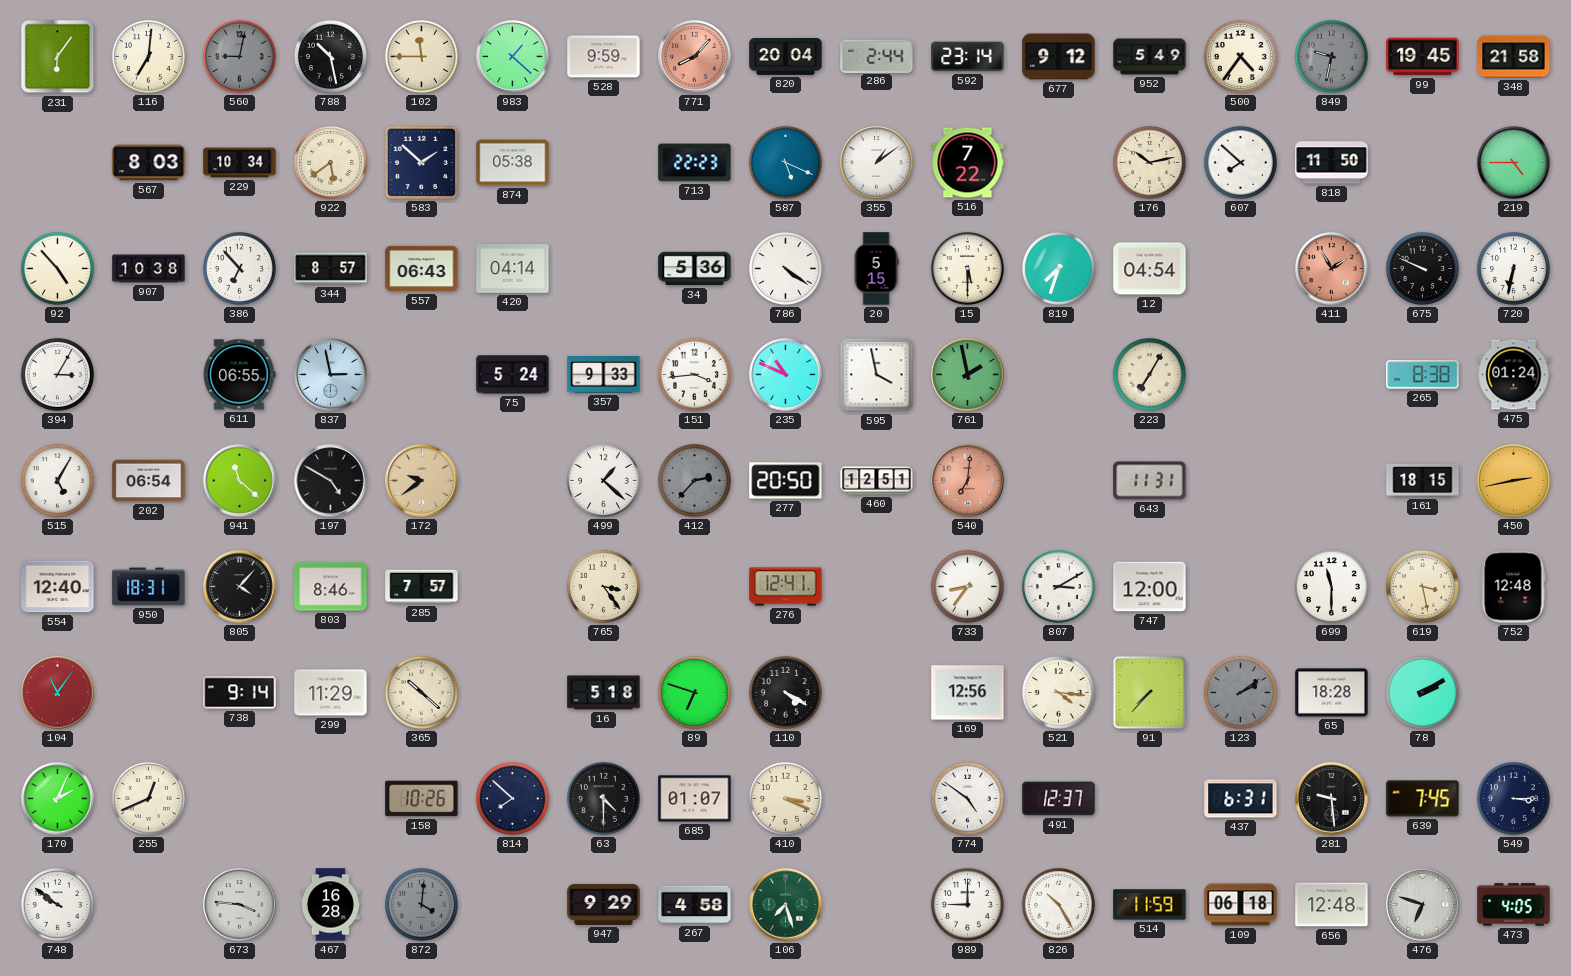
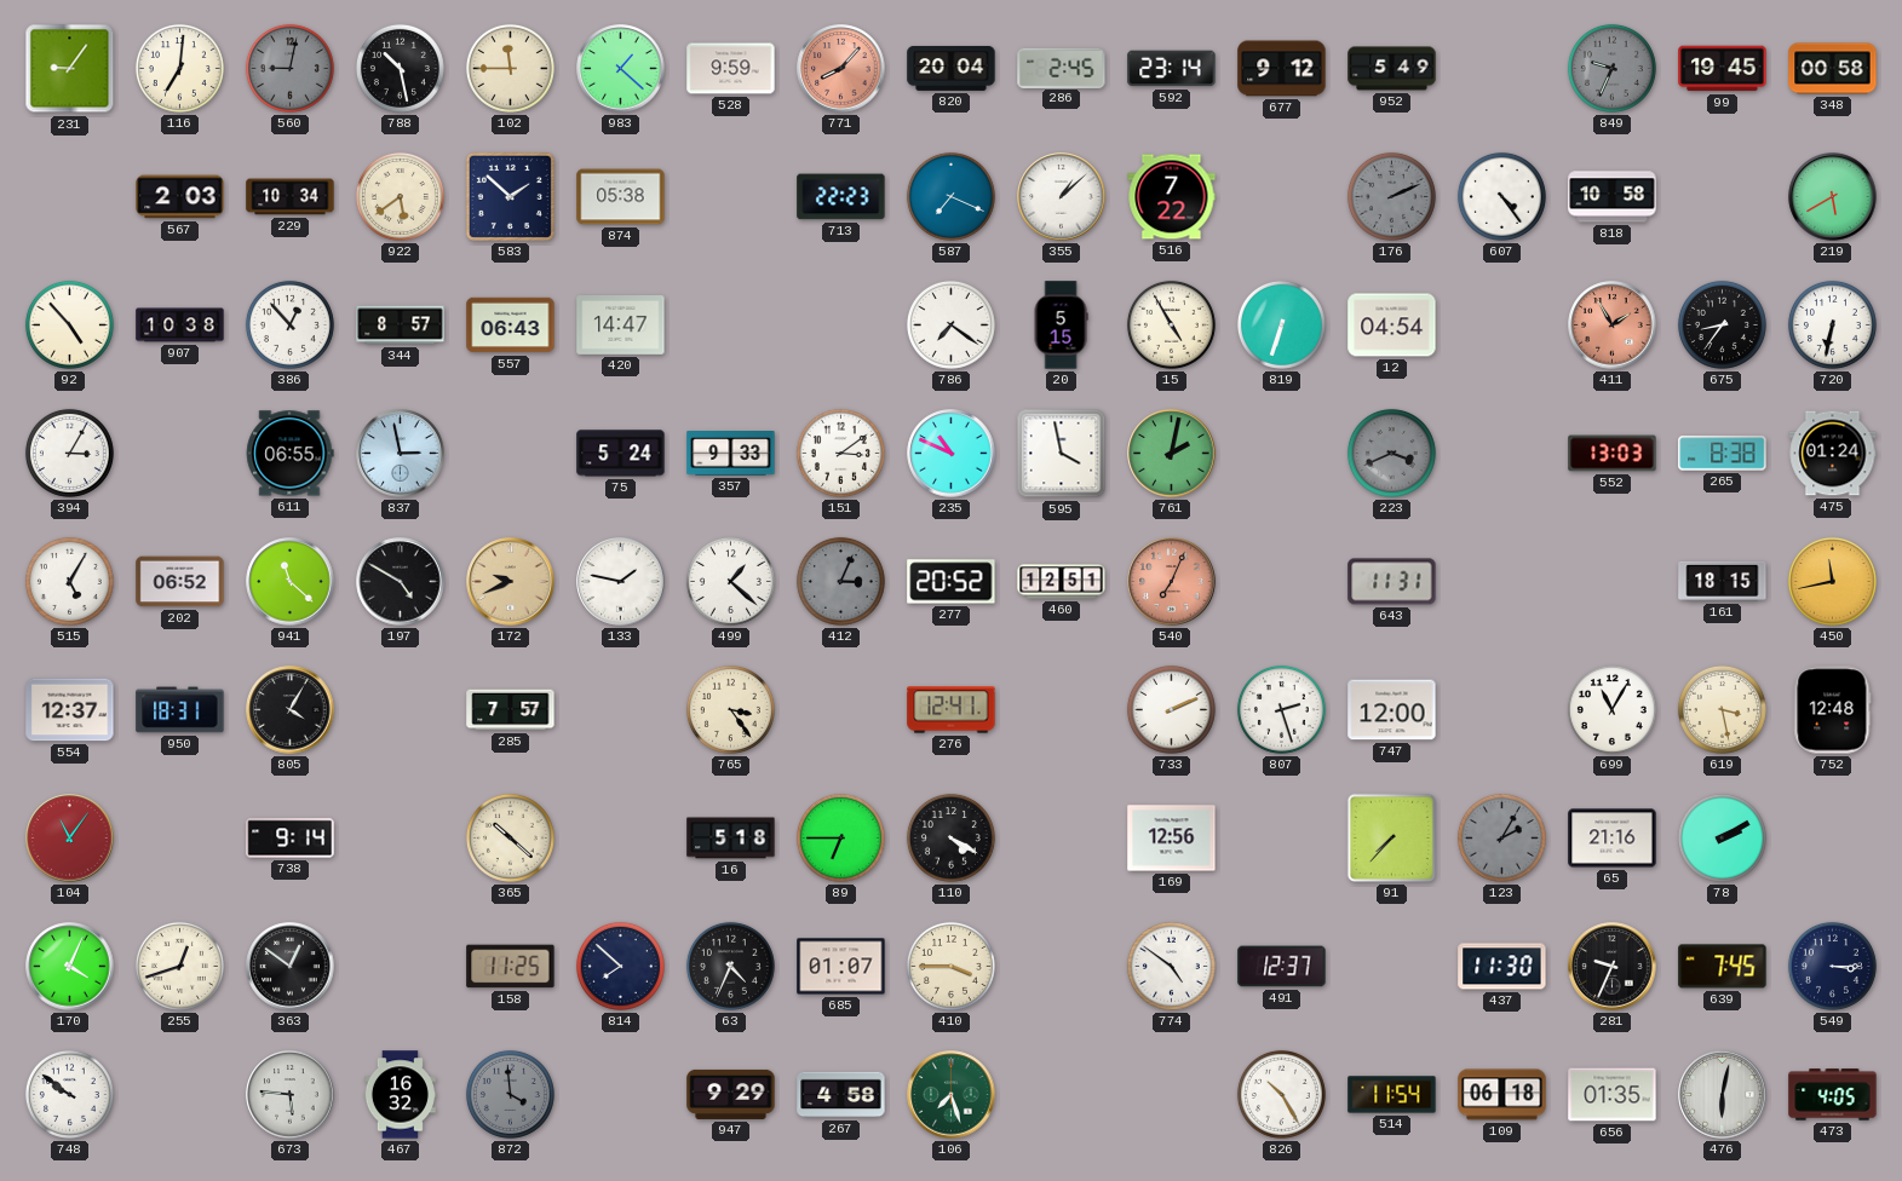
231: 6:06 -> 9:06 (70, 69)
286: 2:44 -> 2:45 (1062, 68)
500: 4:36 -> none (1240, 56)
849: 9:32 -> 9:34 (1611, 68)
348: 21:58 -> 00:58 (1833, 69)
567: 8:03 -> 2:03 (180, 197)
587: 5:19 -> 7:19 (950, 196)
355: 1:09 -> 1:08 (1062, 197)
176: 10:13 -> 2:11 (1391, 196)
176 dial: cream -> grey (1391, 196)
607: 7:52 -> 4:24 (1501, 196)
818: 11:50 -> 10:58 (1613, 197)
219: 4:45 -> 5:40 (1833, 197)
386: 6:53 -> 12:53 (289, 324)
420: 04:14 -> 14:47 (621, 326)
34: 5:36 -> none (695, 269)
786: 4:21 -> 7:21 (950, 324)
15: 5:30 -> 4:55 (1171, 324)
819: 7:33 -> 6:33 (1281, 324)
675: 9:49 -> 8:36 (1722, 324)
151: 3:44 -> 3:09 (840, 453)
761: 1:58 -> 2:02 (1172, 454)
223: 7:05 -> 3:41 (1391, 453)
223 dial: cream -> grey (1391, 453)
552: none -> 13:03 (1613, 454)
202: 06:54 -> 06:52 (180, 582)
172: 9:39 -> 9:41 (511, 582)
133: none -> 1:47 (621, 582)
412: 2:37 -> 3:04 (840, 581)
277: 20:50 -> 20:52 (952, 582)
540: 7:01 -> 7:04 (1172, 582)
450: 2:43 -> 11:43 (1832, 581)
554: 12:40 -> 12:37 (70, 710)
805: 4:07 -> 4:05 (291, 710)
803: 8:46 -> none (331, 587)
733: 8:36 -> 2:11 (1171, 709)
807: 3:10 -> 2:27 (1281, 709)
699: 11:30 -> 11:05 (1611, 709)
299: 11:29 -> none (331, 693)
89: 6:48 -> 6:45 (840, 837)
521: 4:16 -> none (1058, 692)
123: 2:09 -> 2:05 (1501, 837)
65: 18:28 -> 21:16 (1613, 839)
170: 2:04 -> 4:04 (70, 967)
255: 12:41 -> 12:42 (179, 966)
363: none -> 12:51 (291, 967)
158: 10:26 -> 11:25 (511, 967)
63: 4:30 -> 4:34 (730, 966)
410: 3:19 -> 3:45 (950, 966)
437: 6:31 -> 11:30 (1502, 967)
281: 9:29 -> 9:34 (1613, 967)
673: 3:46 -> 5:46 (291, 1095)
467: 16:28 -> 16:32 (400, 1095)
872: 4:01 -> 3:59 (510, 1094)
989: 9:00 -> none (967, 904)
514: 11:59 -> 11:54 (1392, 1095)
656: 12:48 -> 01:35 (1613, 1095)
476: 6:48 -> 6:02 (1723, 1095)
